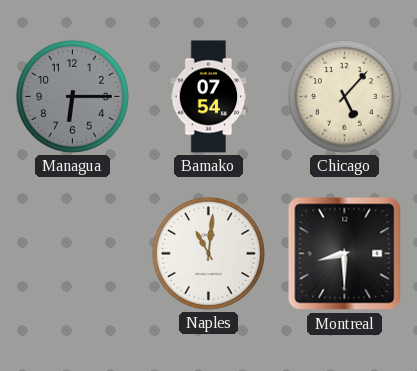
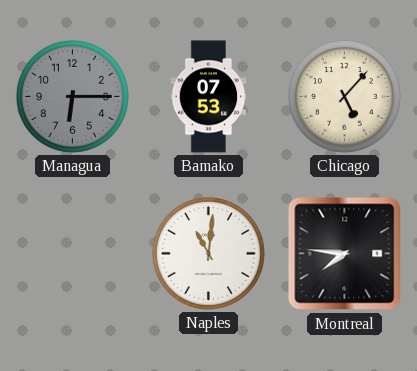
Bamako: 07:54 -> 07:53 (209, 97)
Montreal: 8:30 -> 7:46 (345, 254)
